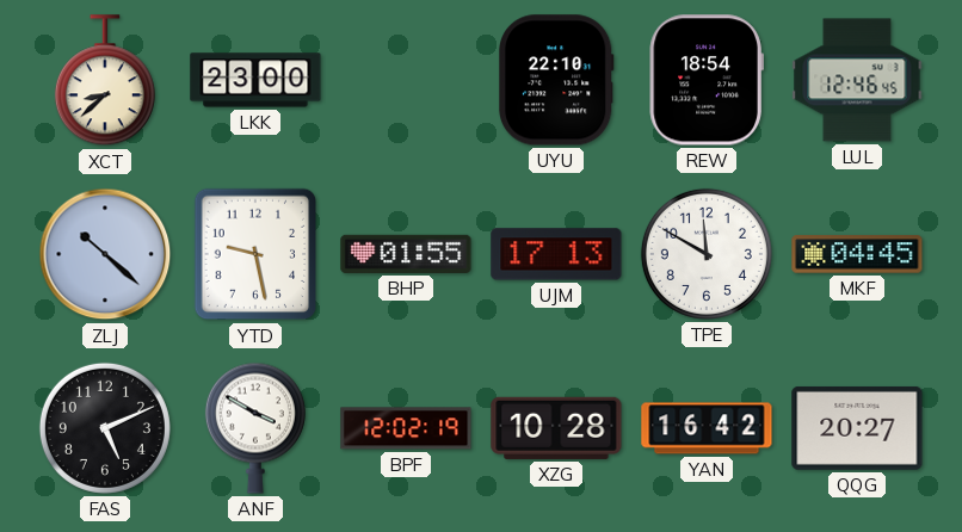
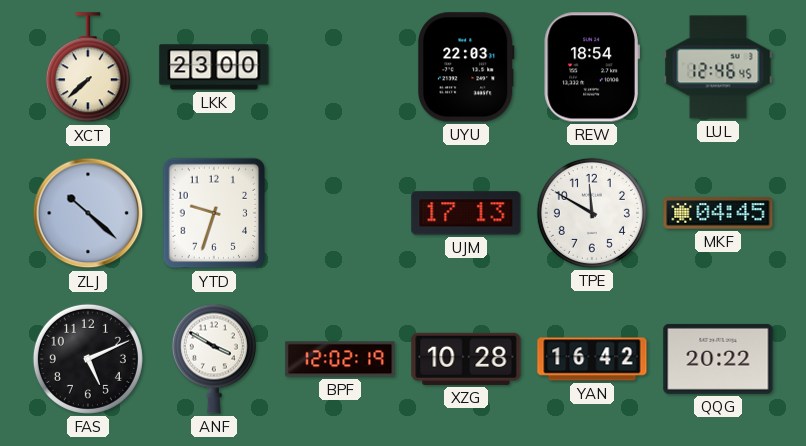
XCT: 8:38 -> 7:38 (88, 68)
UYU: 22:10 -> 22:03 (467, 67)
YTD: 9:28 -> 9:33 (214, 213)
BHP: 01:55 -> none (406, 254)
QQG: 20:27 -> 20:22 (718, 359)
